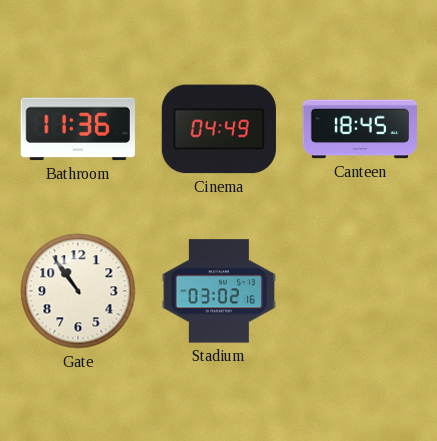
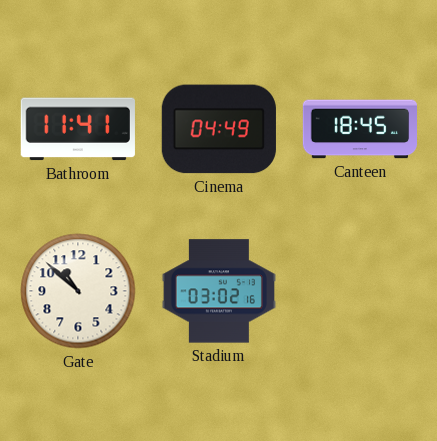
Bathroom: 11:36 -> 11:41 (78, 129)
Gate: 10:54 -> 10:52 (78, 291)
